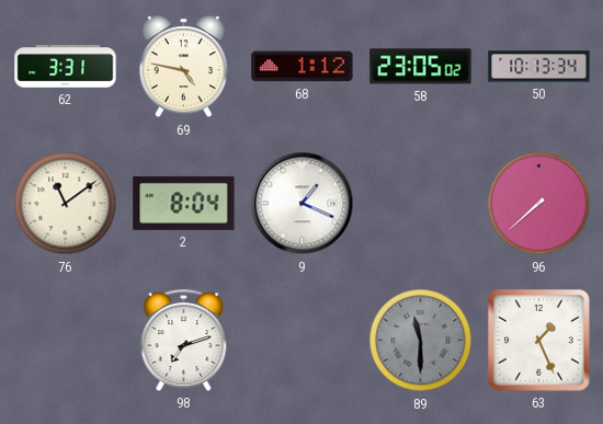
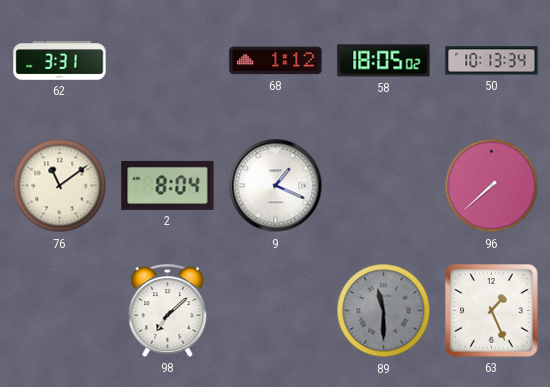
69: 4:47 -> none (183, 67)
58: 23:05 -> 18:05 (384, 61)
98: 7:12 -> 7:08 (168, 310)
